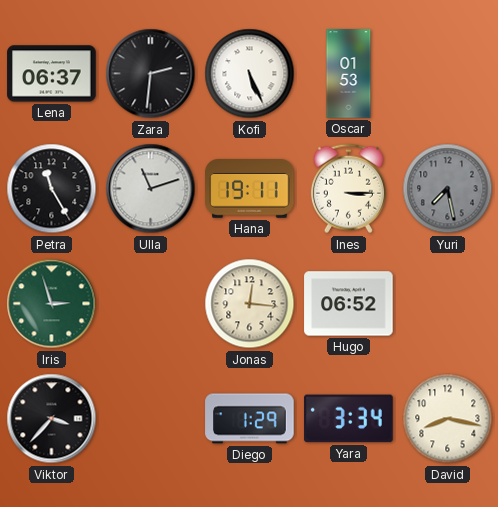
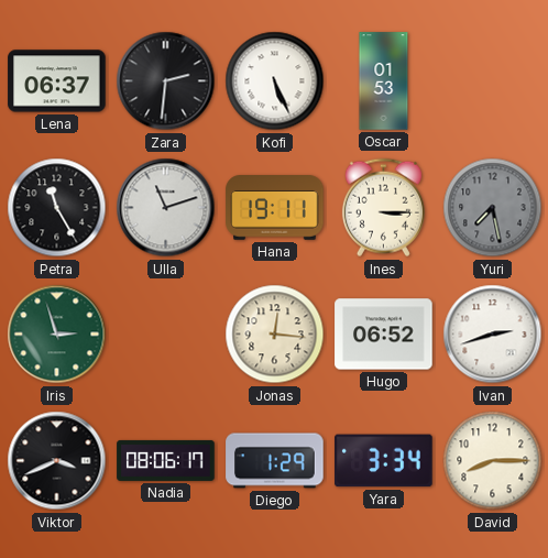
Ivan: none -> 2:42 (493, 335)
Viktor: 3:37 -> 3:41 (57, 461)
Nadia: none -> 08:06 (166, 460)
David: 8:17 -> 8:15 (493, 461)
